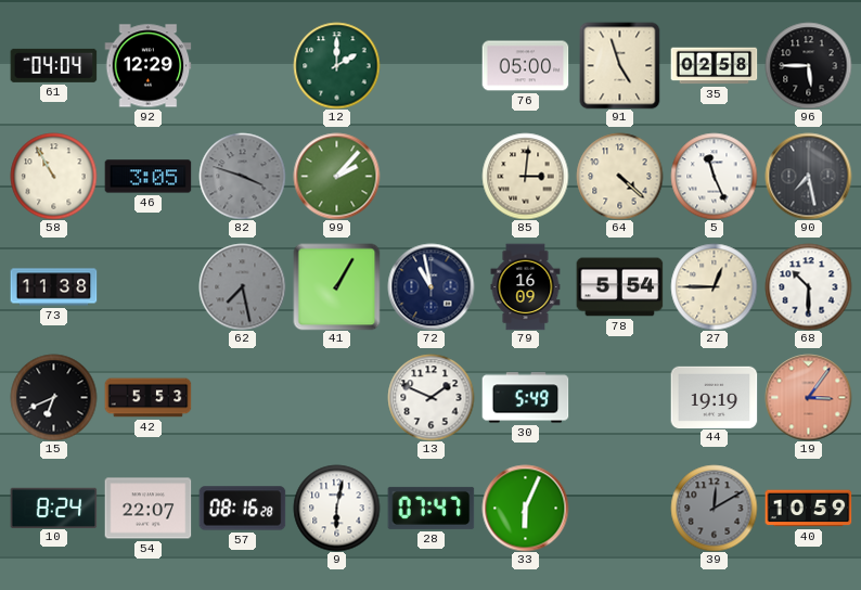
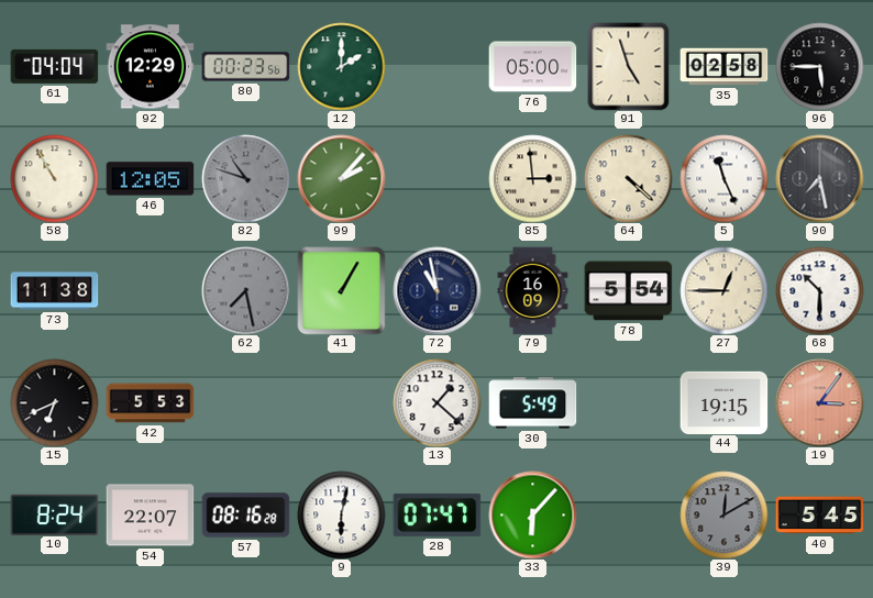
80: none -> 00:23 (245, 67)
46: 3:05 -> 12:05 (150, 179)
82: 3:48 -> 10:48 (245, 178)
85: 3:01 -> 2:59 (532, 178)
13: 1:49 -> 1:22 (436, 402)
44: 19:19 -> 19:15 (723, 402)
33: 6:04 -> 6:07 (532, 514)
40: 10:59 -> 5:45 (819, 516)
